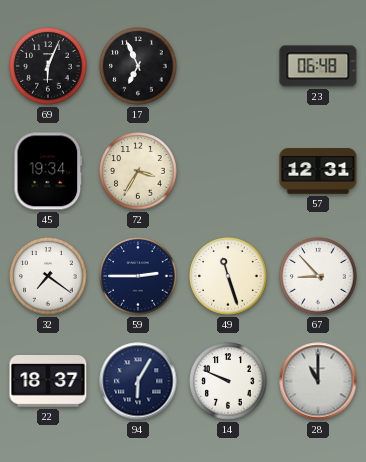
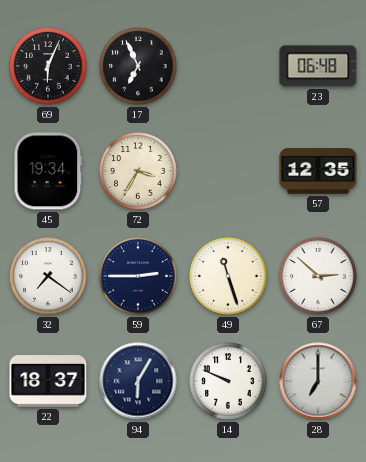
57: 12:31 -> 12:35 (318, 171)
67: 8:53 -> 2:52 (318, 276)
28: 11:00 -> 7:00 (318, 381)
